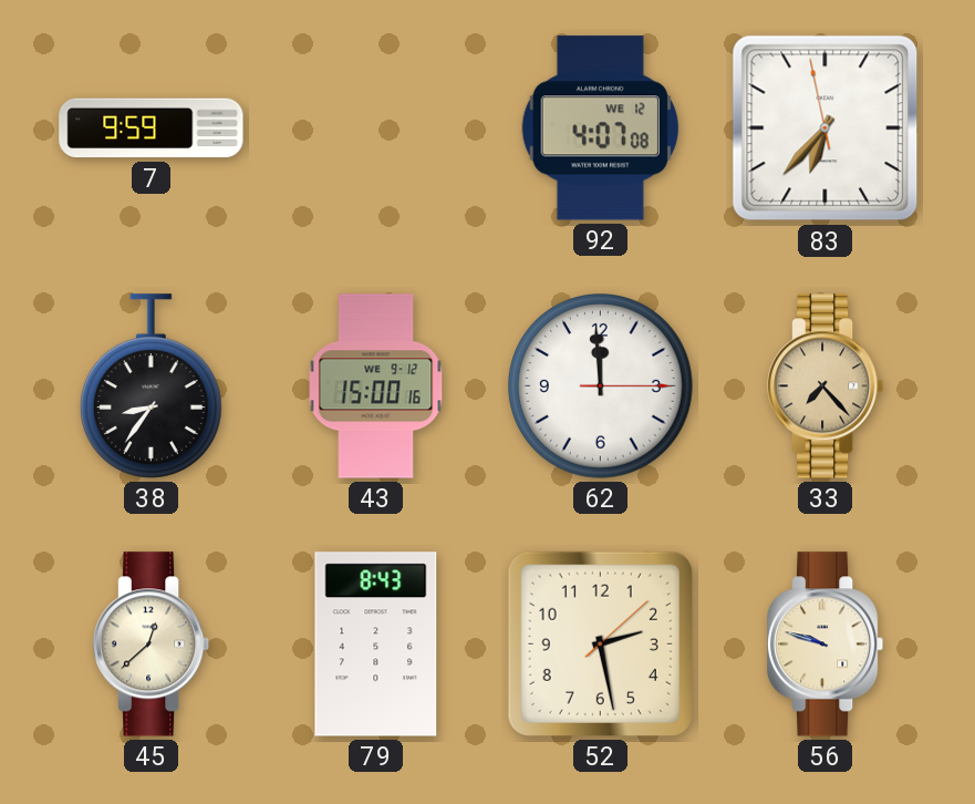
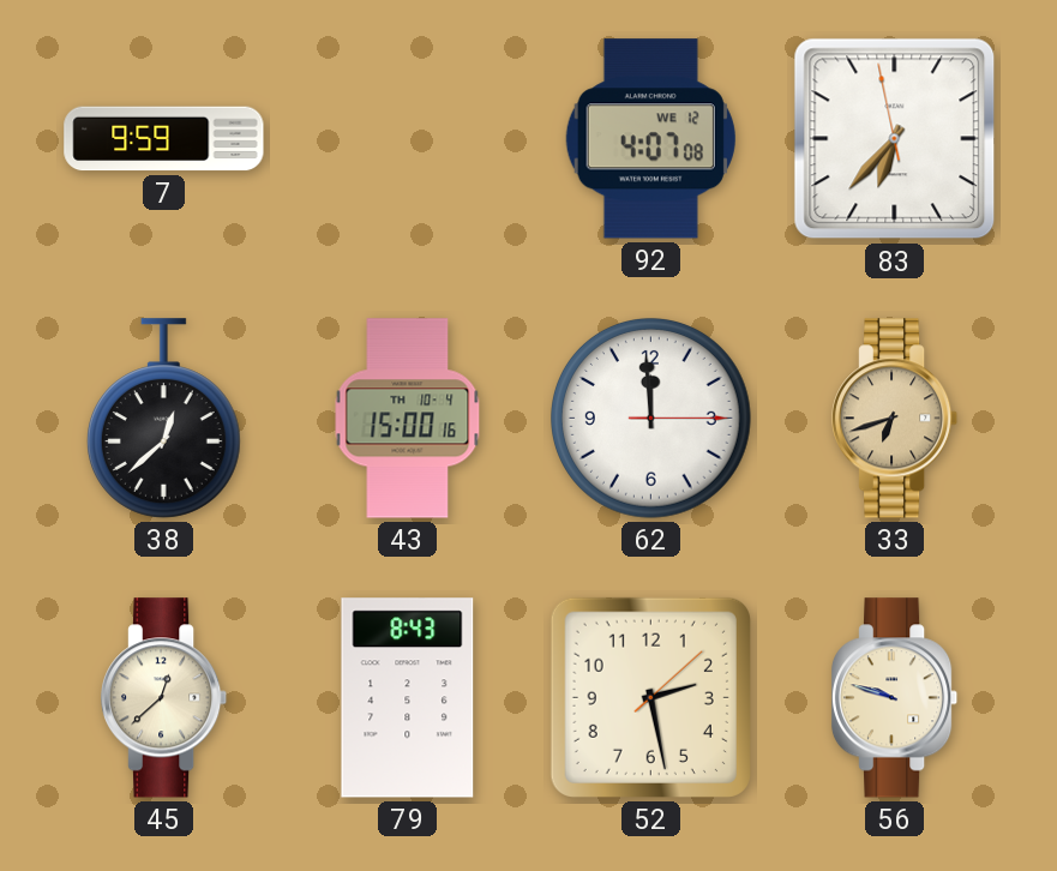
38: 8:36 -> 12:38 (163, 419)
43 date: WE 9-12 -> TH 10-4 (408, 419)
33: 7:23 -> 6:42 (895, 419)
